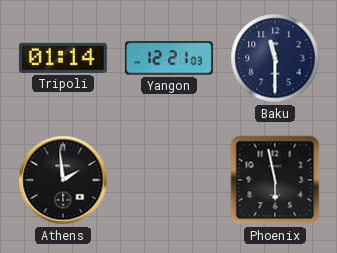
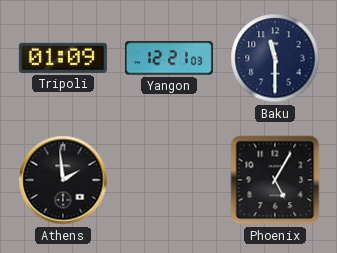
Tripoli: 01:14 -> 01:09 (63, 58)
Phoenix: 5:58 -> 5:05 (275, 180)
